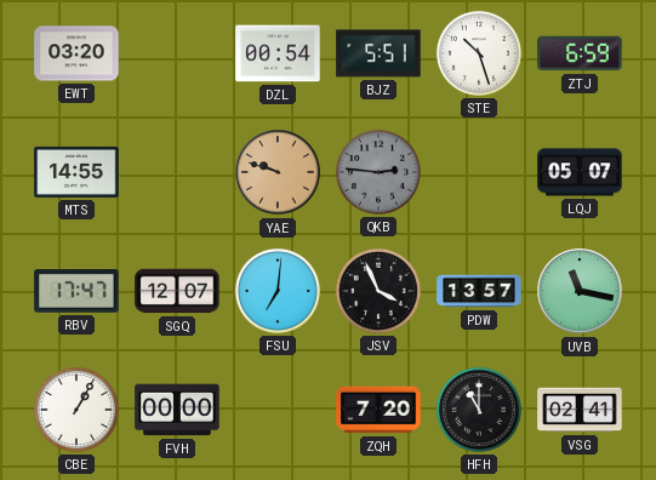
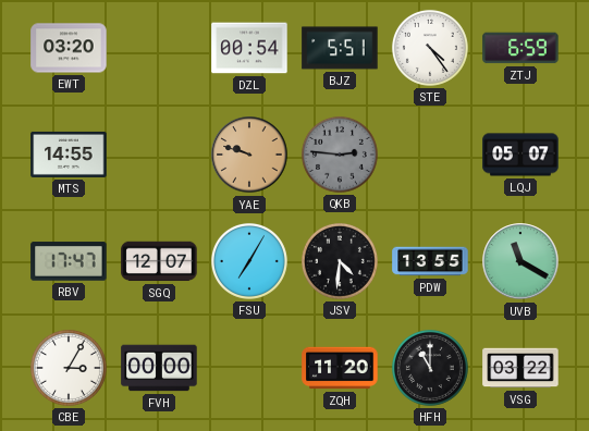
STE: 10:27 -> 4:24 (430, 48)
FSU: 7:01 -> 7:05 (249, 261)
JSV: 3:56 -> 4:31 (340, 261)
PDW: 13:57 -> 13:55 (430, 261)
UVB: 11:17 -> 11:20 (520, 261)
CBE: 1:05 -> 3:05 (69, 368)
ZQH: 7:20 -> 11:20 (340, 368)
VSG: 02:41 -> 03:22 (520, 368)
